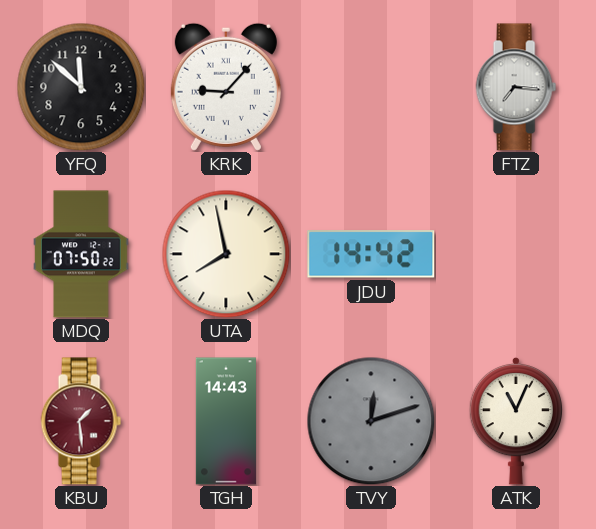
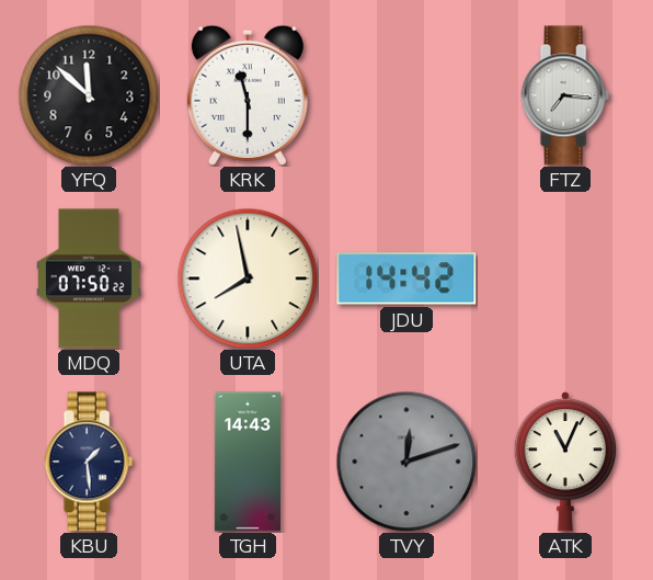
KRK: 9:07 -> 11:30 (248, 95)
KBU dial: burgundy -> navy (89, 462)
